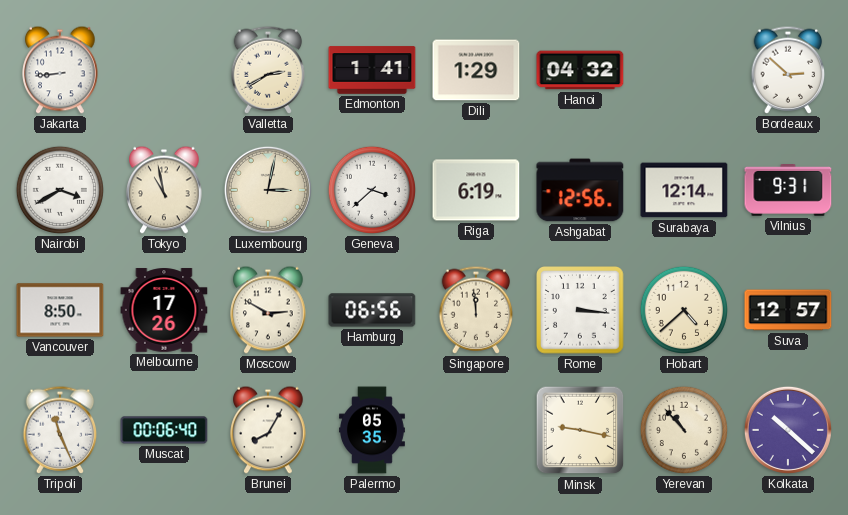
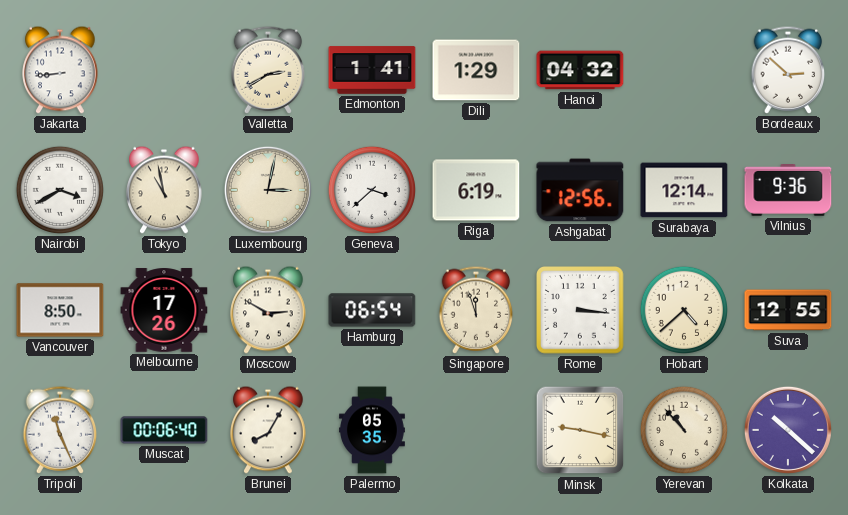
Vilnius: 9:31 -> 9:36 (788, 191)
Hamburg: 06:56 -> 06:54 (372, 310)
Singapore: 11:59 -> 11:57 (476, 310)
Suva: 12:57 -> 12:55 (788, 310)
